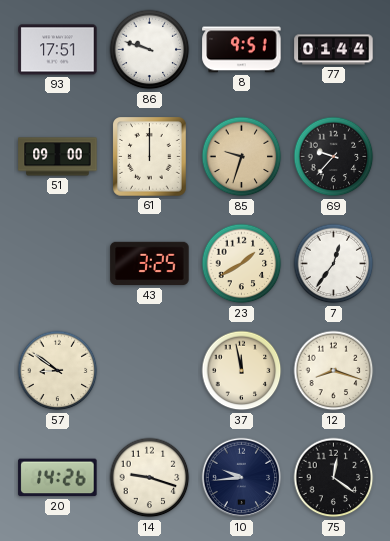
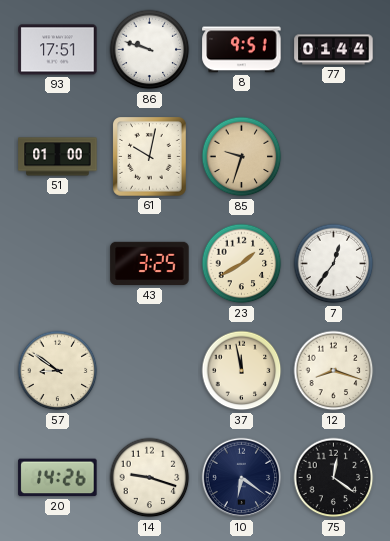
51: 09:00 -> 01:00 (58, 157)
61: 12:00 -> 10:02 (150, 157)
69: 9:37 -> none (334, 157)
10: 9:44 -> 6:21 (242, 478)
